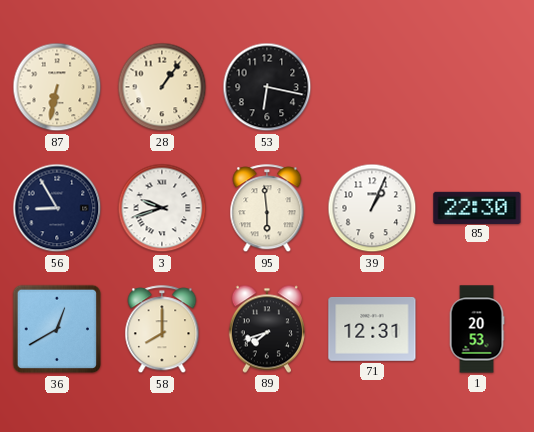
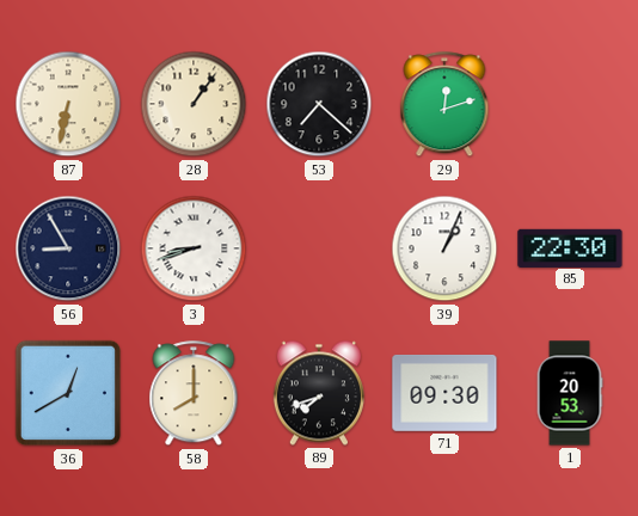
53: 6:17 -> 7:22 (319, 104)
29: none -> 12:12 (444, 105)
3: 9:42 -> 8:42 (194, 248)
95: 5:59 -> none (267, 209)
71: 12:31 -> 09:30 (444, 393)
